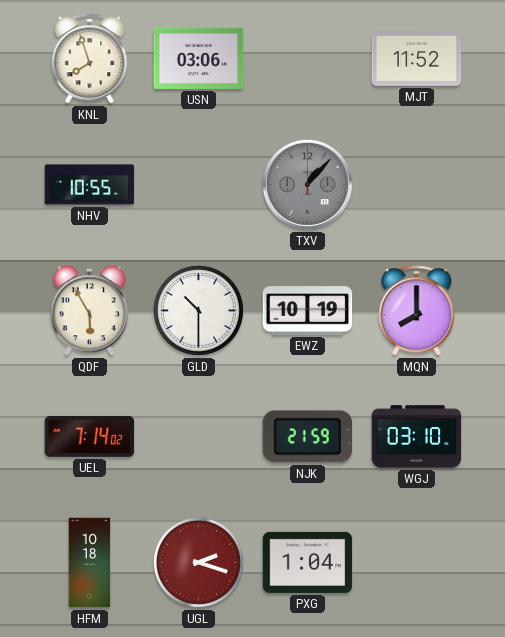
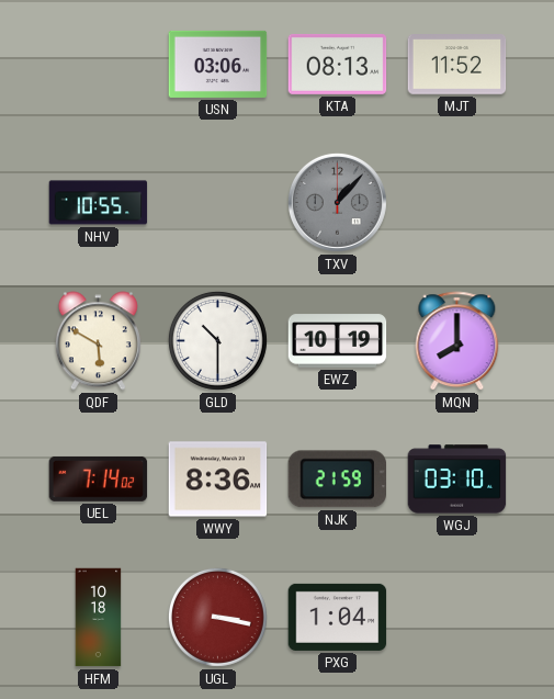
KNL: 7:57 -> none (90, 59)
KTA: none -> 08:13 (338, 64)
QDF: 5:55 -> 5:50 (98, 341)
WWY: none -> 8:36 (218, 480)
UGL: 2:18 -> 3:17 (217, 617)
